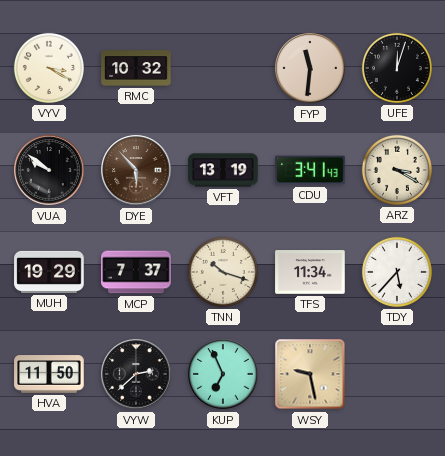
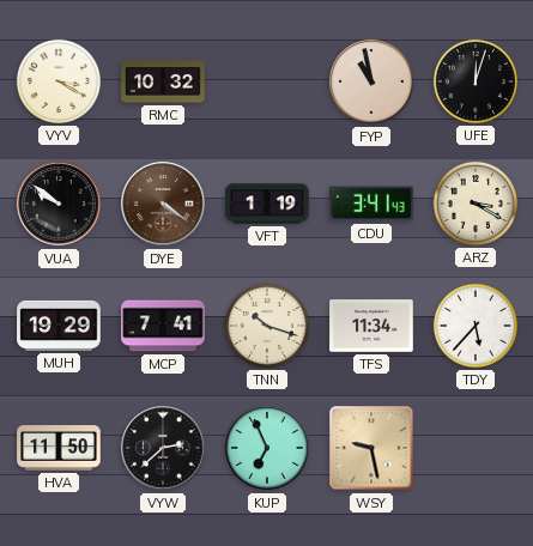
FYP: 11:31 -> 10:58 (371, 81)
DYE: 5:53 -> 4:21 (163, 204)
VFT: 13:19 -> 1:19 (267, 204)
MCP: 7:37 -> 7:41 (163, 326)
